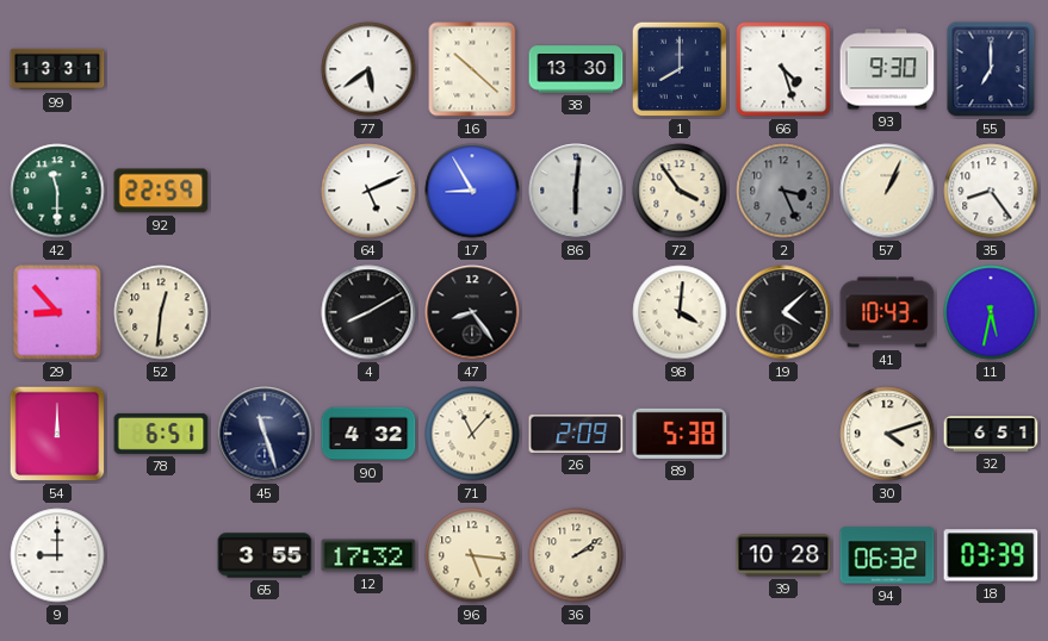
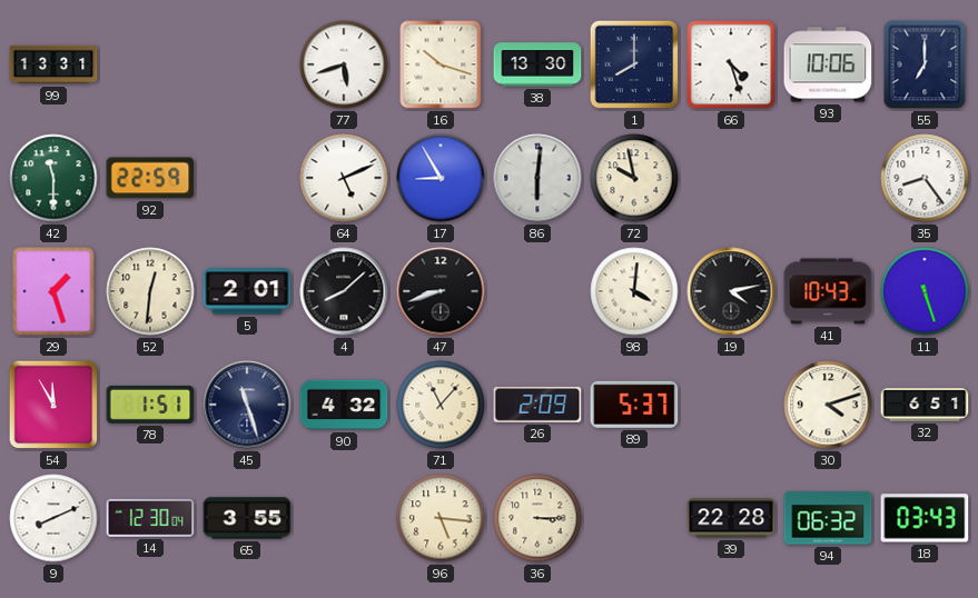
77: 5:39 -> 5:42 (344, 64)
16: 10:22 -> 10:18 (441, 64)
93: 9:30 -> 10:06 (828, 64)
72: 3:54 -> 9:58 (634, 178)
2: 3:26 -> none (783, 191)
57: 1:04 -> none (887, 191)
29: 8:53 -> 1:27 (53, 291)
5: none -> 2:01 (247, 291)
4: 8:10 -> 8:08 (344, 291)
47: 8:24 -> 8:42 (441, 291)
19: 4:08 -> 4:13 (731, 291)
11: 5:32 -> 5:27 (925, 291)
54: 12:00 -> 11:55 (53, 405)
78: 6:51 -> 1:51 (150, 405)
89: 5:38 -> 5:37 (634, 405)
9: 9:00 -> 8:11 (53, 518)
14: none -> 12:30 (150, 518)
12: 17:32 -> none (368, 555)
36: 2:09 -> 3:15 (537, 518)
39: 10:28 -> 22:28 (731, 518)
18: 03:39 -> 03:43 (925, 518)
